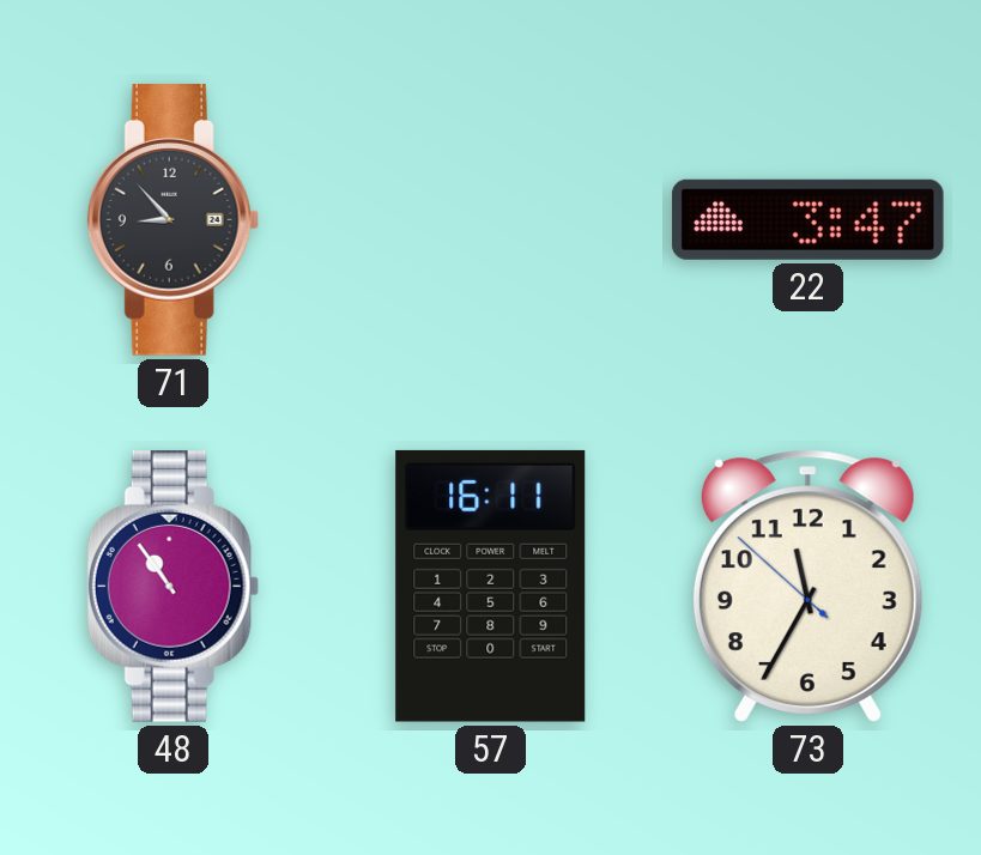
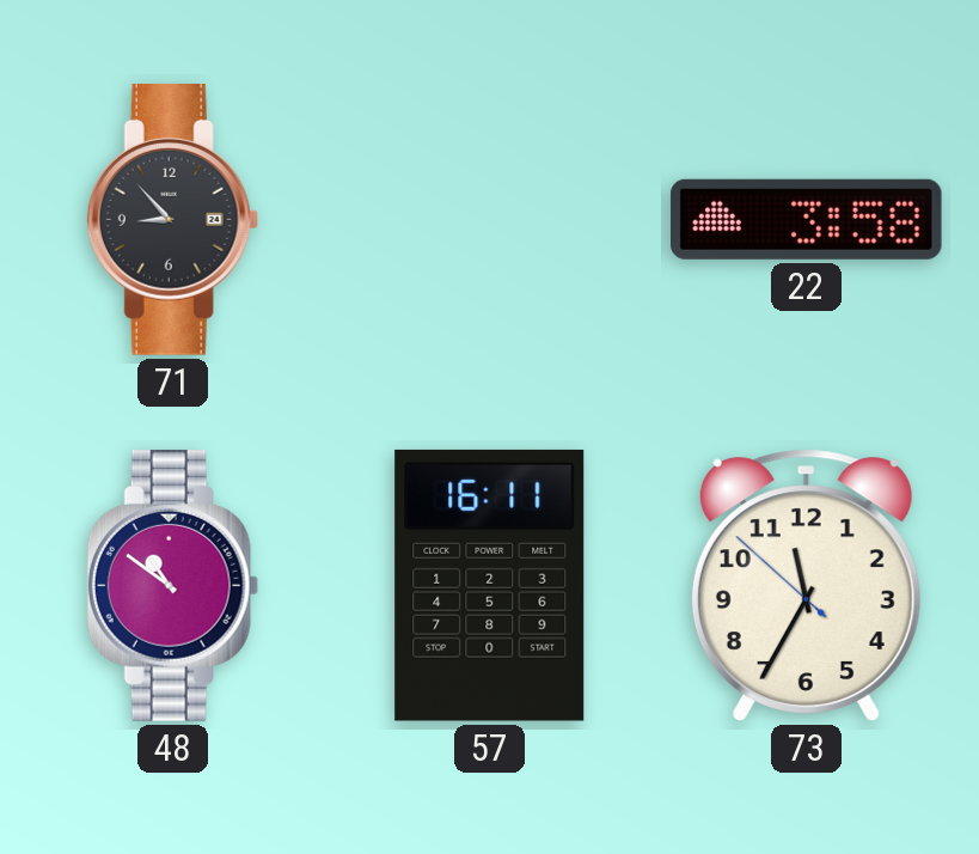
22: 3:47 -> 3:58 (806, 219)
48: 10:54 -> 10:51 (172, 586)
